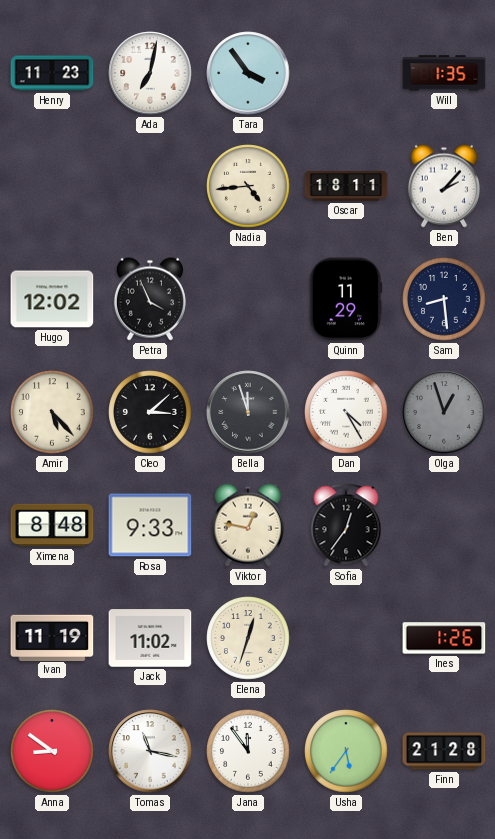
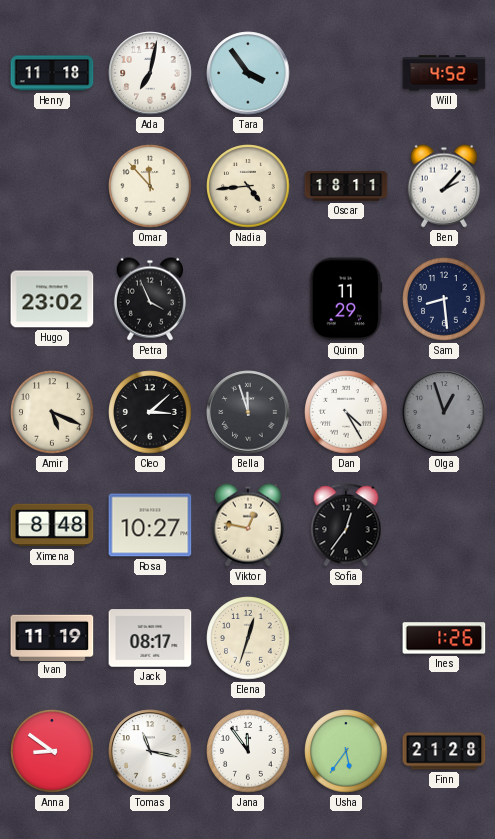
Henry: 11:23 -> 11:18 (52, 73)
Will: 1:35 -> 4:52 (444, 73)
Omar: none -> 11:53 (150, 186)
Hugo: 12:02 -> 23:02 (52, 299)
Amir: 5:23 -> 5:19 (52, 412)
Rosa: 9:33 -> 10:27 (150, 525)
Jack: 11:02 -> 08:17 (150, 638)
